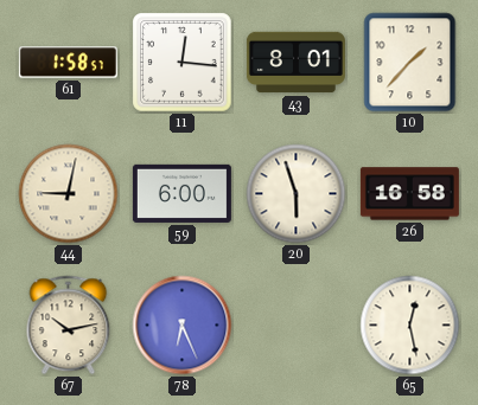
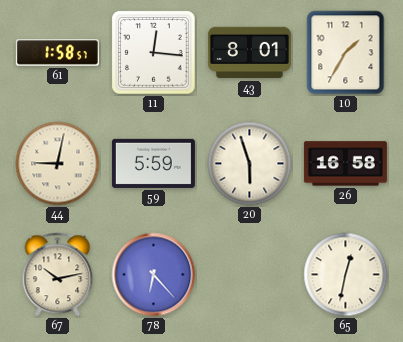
10: 1:37 -> 1:35 (346, 53)
59: 6:00 -> 5:59 (153, 163)
78: 6:26 -> 6:23 (154, 275)
65: 12:28 -> 12:32 (346, 275)
